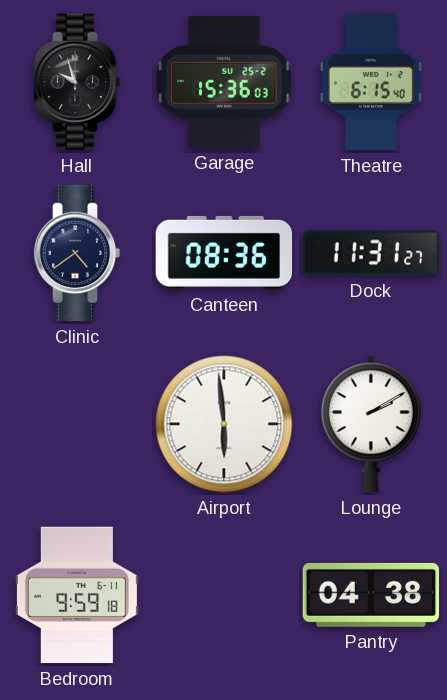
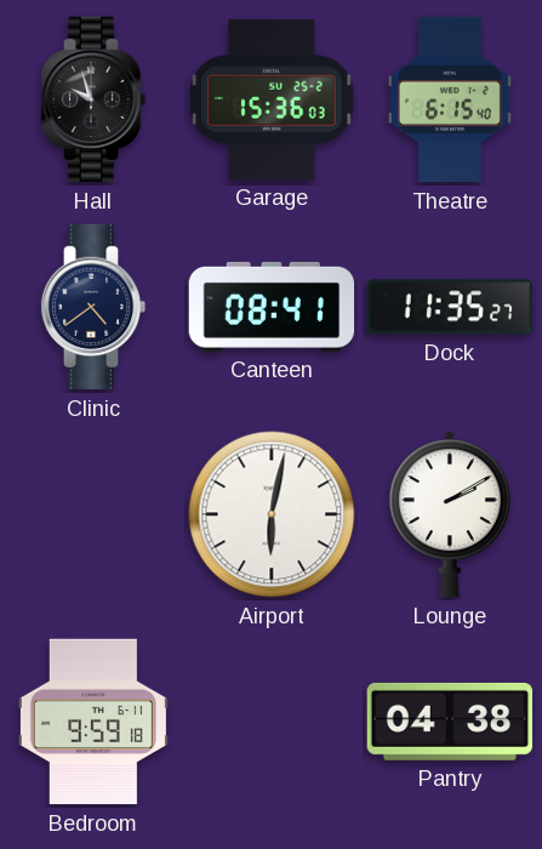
Canteen: 08:36 -> 08:41 (272, 307)
Dock: 11:31 -> 11:35 (450, 307)
Airport: 5:59 -> 6:02 (272, 514)
